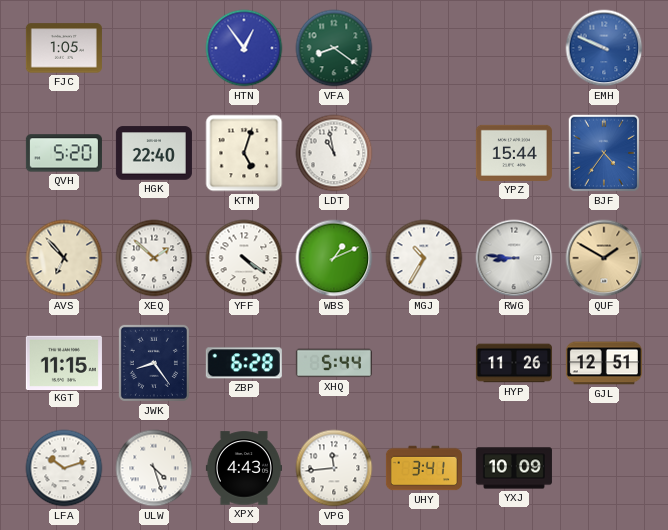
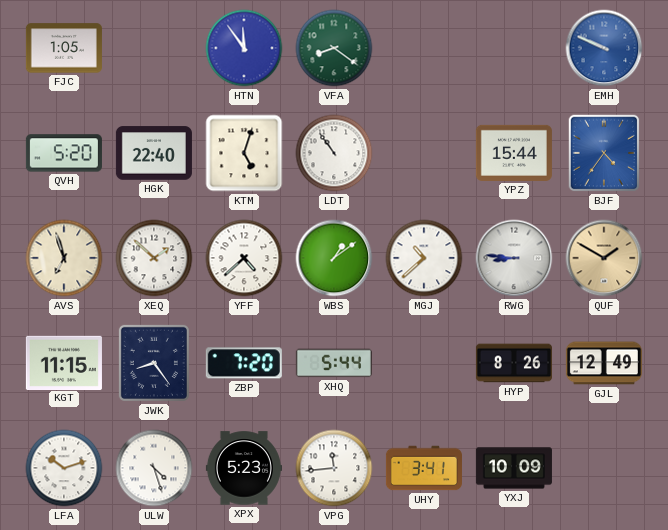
HTN: 12:54 -> 11:54 (244, 48)
LDT: 10:58 -> 10:54 (334, 153)
AVS: 6:53 -> 6:57 (64, 258)
YFF: 4:21 -> 4:38 (244, 258)
WBS: 1:11 -> 1:09 (334, 258)
MGJ: 10:35 -> 10:38 (424, 258)
ZBP: 6:28 -> 7:20 (244, 363)
HYP: 11:26 -> 8:26 (514, 363)
GJL: 12:51 -> 12:49 (604, 363)
XPX: 4:43 -> 5:23 (244, 468)
